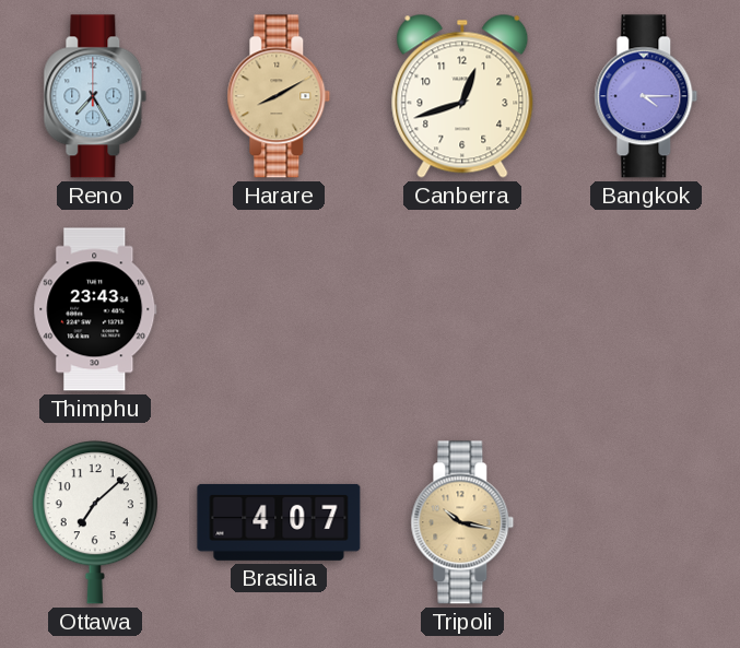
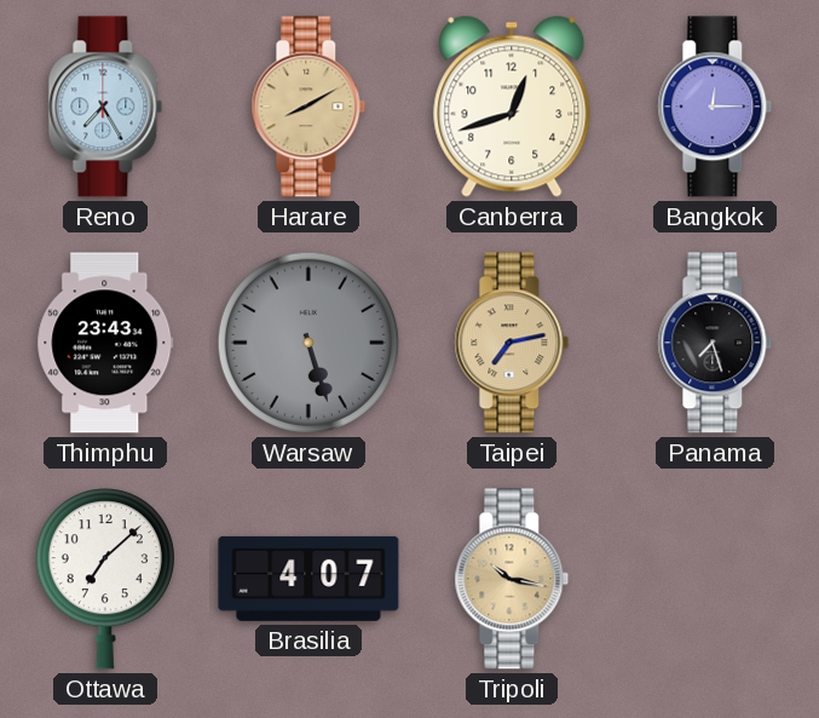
Bangkok: 4:15 -> 12:15 (715, 107)
Warsaw: none -> 5:27 (308, 343)
Taipei: none -> 7:13 (512, 343)
Panama: none -> 7:27 (715, 343)
